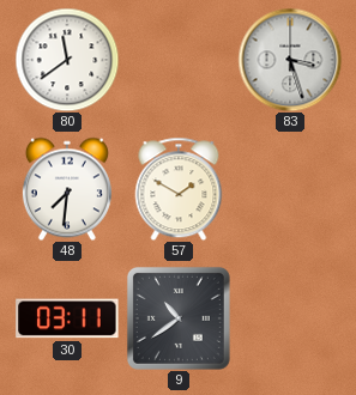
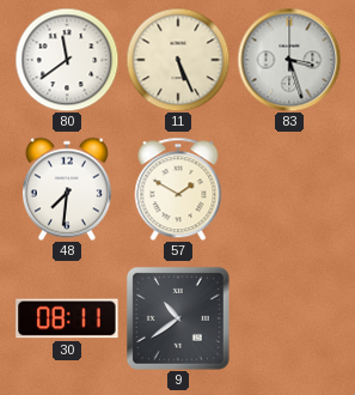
11: none -> 5:26 (178, 60)
30: 03:11 -> 08:11 (67, 318)
